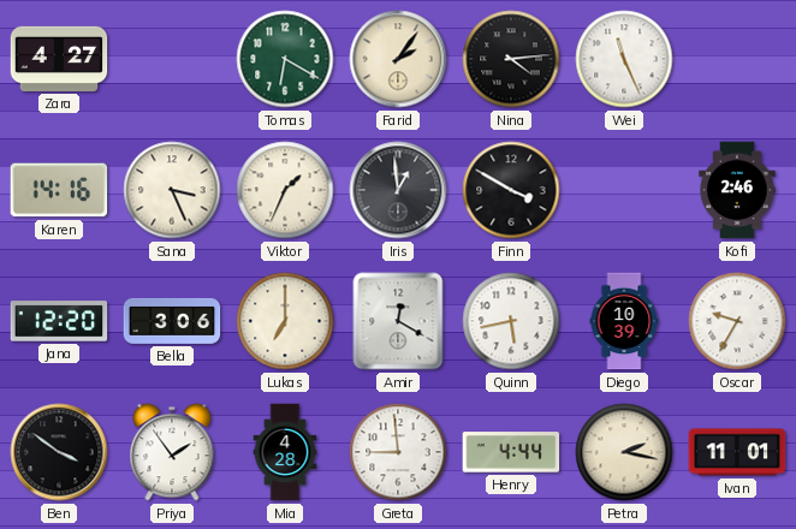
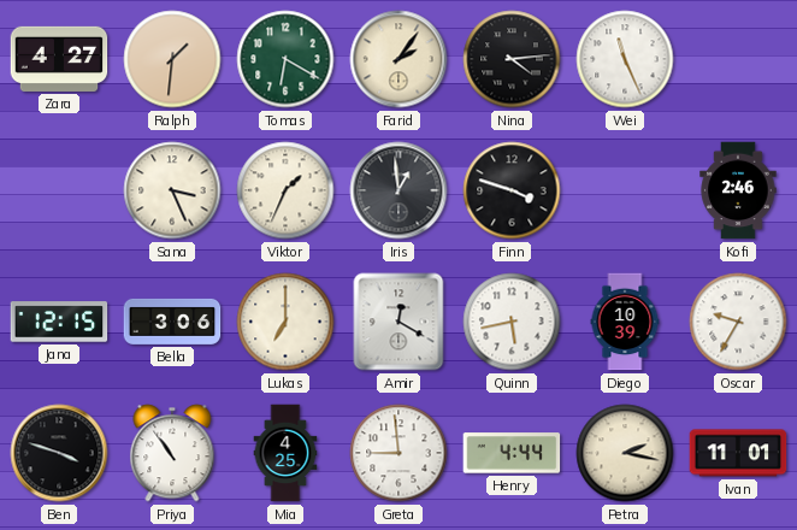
Ralph: none -> 1:31 (172, 59)
Karen: 14:16 -> none (59, 190)
Finn: 3:50 -> 3:48 (512, 190)
Jana: 12:20 -> 12:15 (59, 322)
Ben: 3:51 -> 3:48 (59, 453)
Priya: 1:54 -> 10:54 (172, 453)
Mia: 4:28 -> 4:25 (285, 453)
